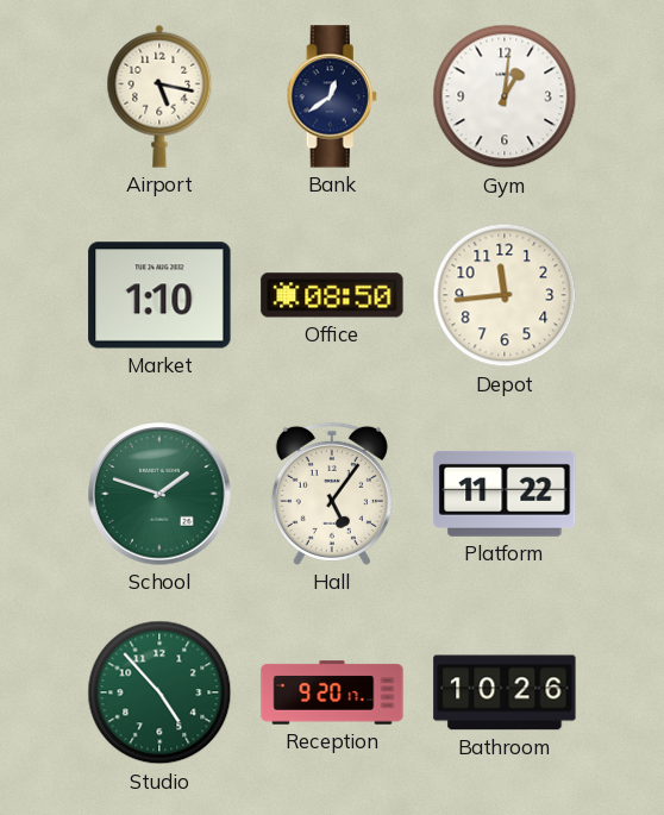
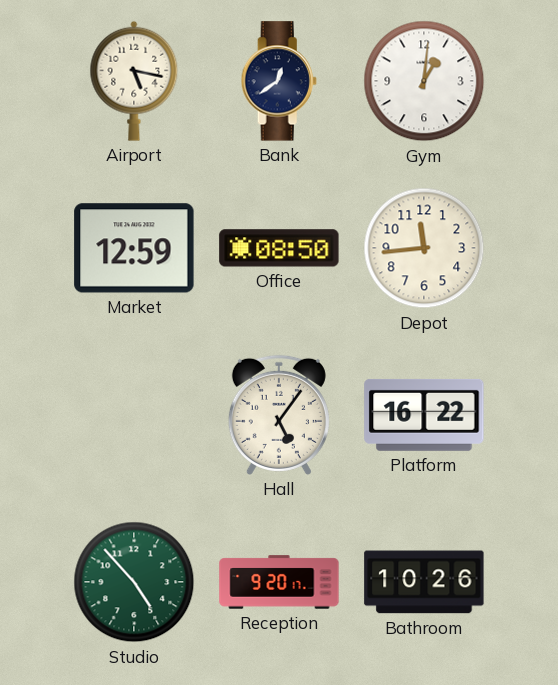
Market: 1:10 -> 12:59 (134, 248)
School: 1:48 -> none (159, 494)
Platform: 11:22 -> 16:22 (424, 415)
